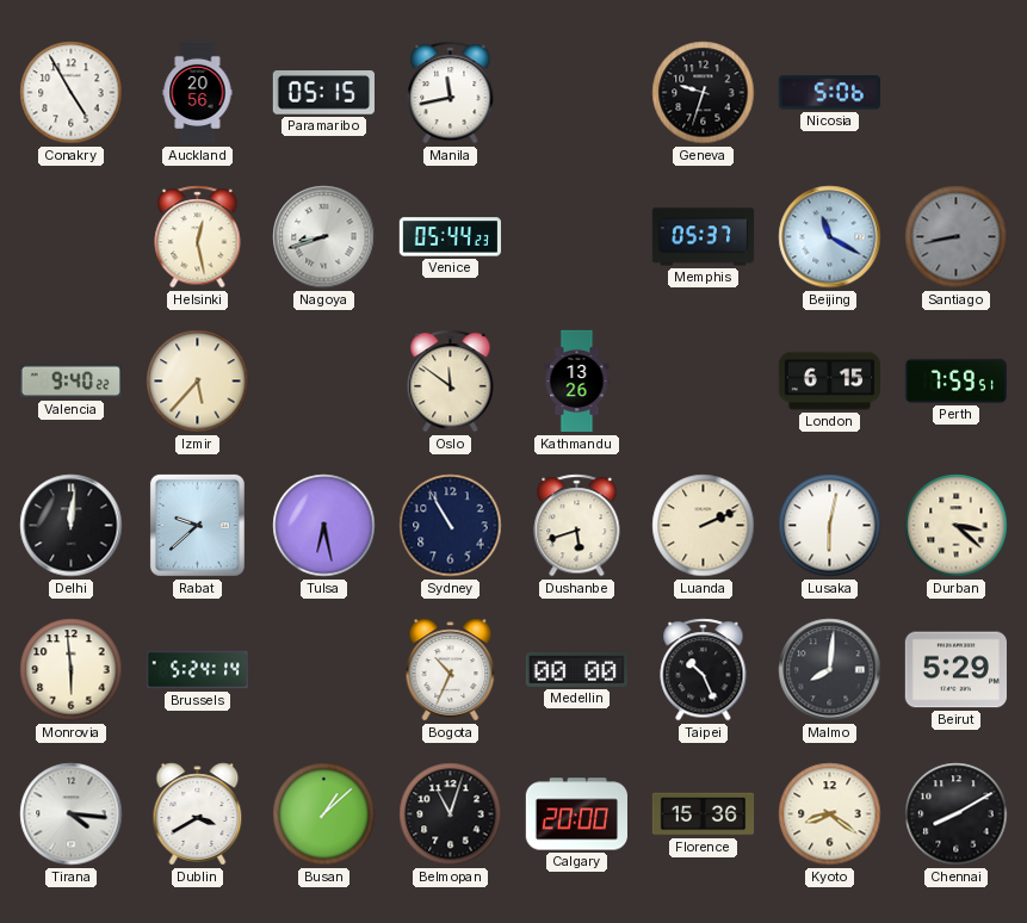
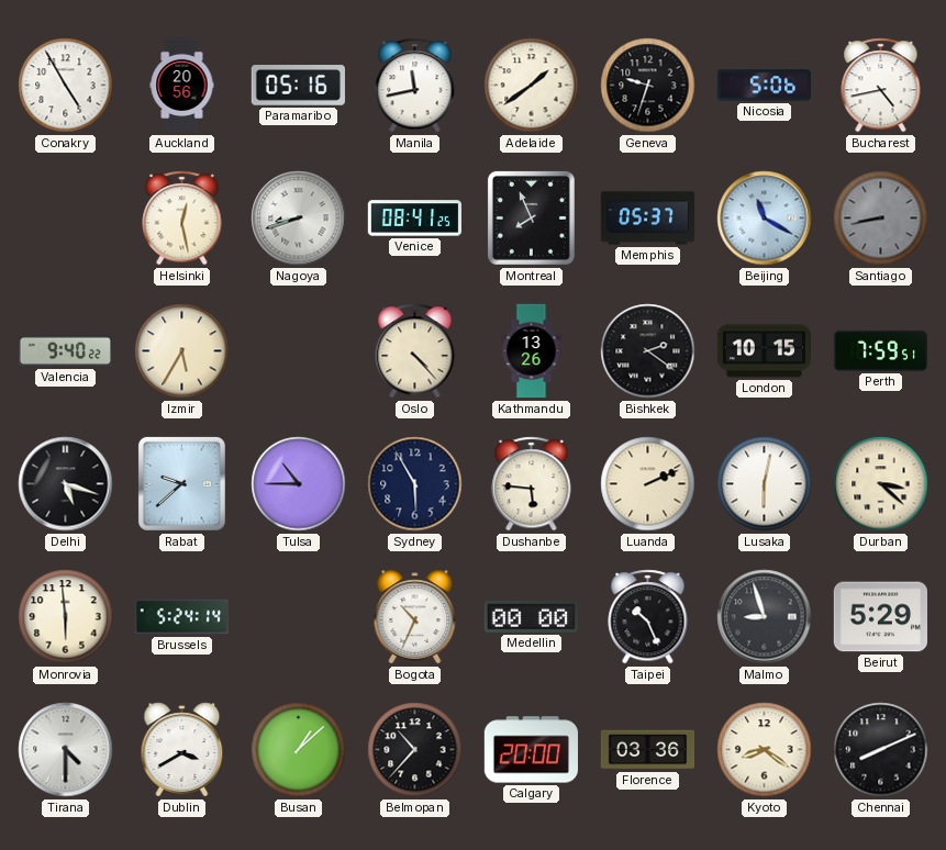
Paramaribo: 05:15 -> 05:16 (298, 86)
Adelaide: none -> 1:39 (532, 86)
Bucharest: none -> 4:43 (881, 86)
Venice: 05:44 -> 08:41 (414, 219)
Montreal: none -> 7:56 (531, 217)
Izmir: 5:37 -> 5:35 (182, 351)
Oslo: 11:51 -> 4:23 (415, 351)
Bishkek: none -> 2:21 (648, 351)
London: 6:15 -> 10:15 (764, 351)
Delhi: 12:01 -> 5:18 (66, 484)
Tulsa: 6:28 -> 10:45 (299, 484)
Sydney: 10:55 -> 5:55 (415, 484)
Dushanbe: 5:42 -> 5:46 (532, 484)
Malmo: 8:01 -> 8:57 (765, 617)
Tirana: 4:16 -> 4:30 (66, 750)
Belmopan: 11:03 -> 10:37 (415, 750)
Florence: 15:36 -> 03:36 (648, 750)
Chennai: 8:10 -> 8:11 (881, 750)
